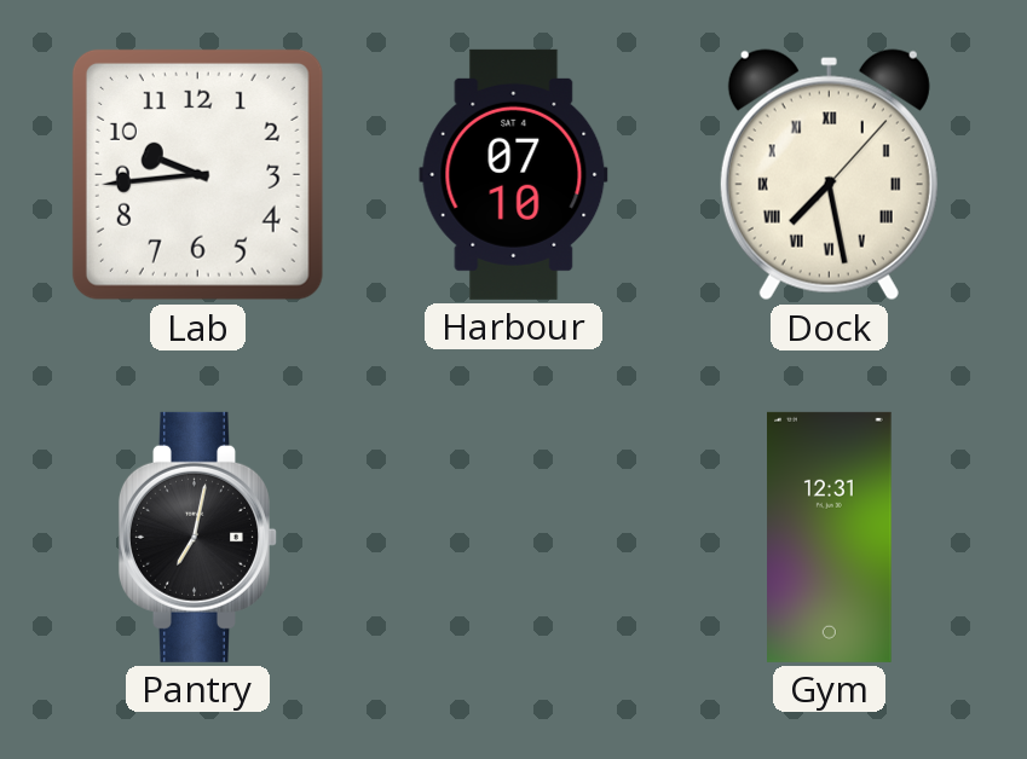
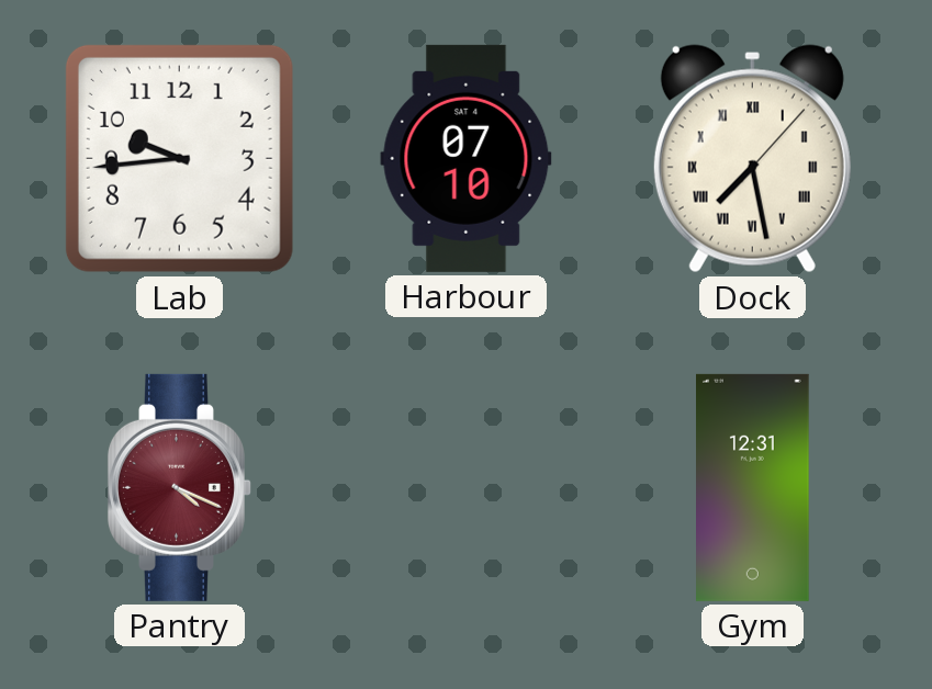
Pantry: 7:02 -> 4:19 (179, 487)
Pantry dial: black -> burgundy (179, 487)
